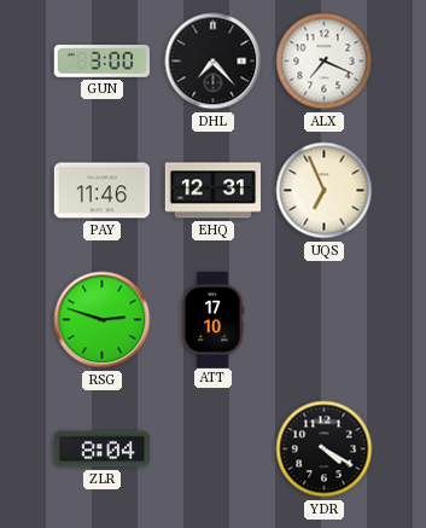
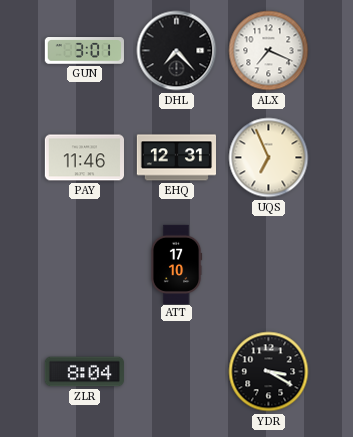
GUN: 3:00 -> 3:01 (84, 51)
RSG: 2:48 -> none (103, 320)
YDR: 4:20 -> 3:20 (269, 372)
